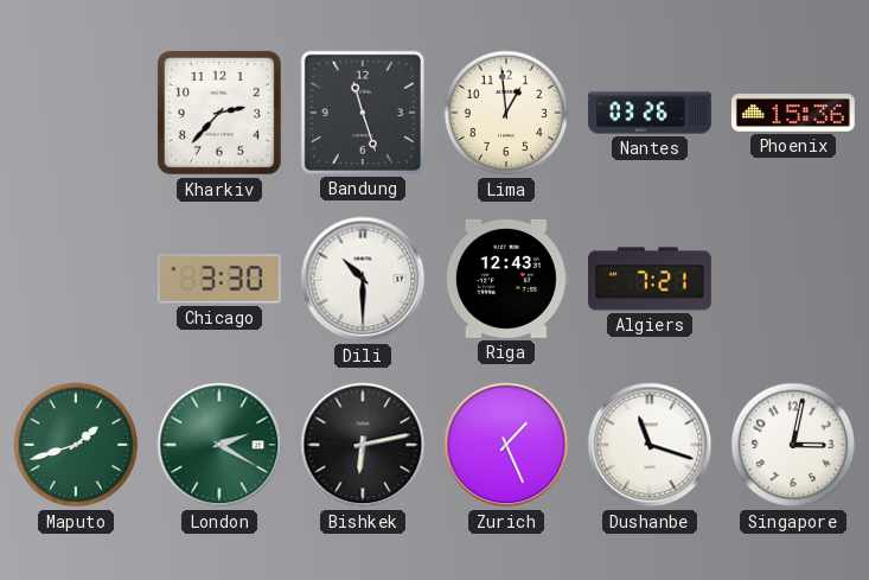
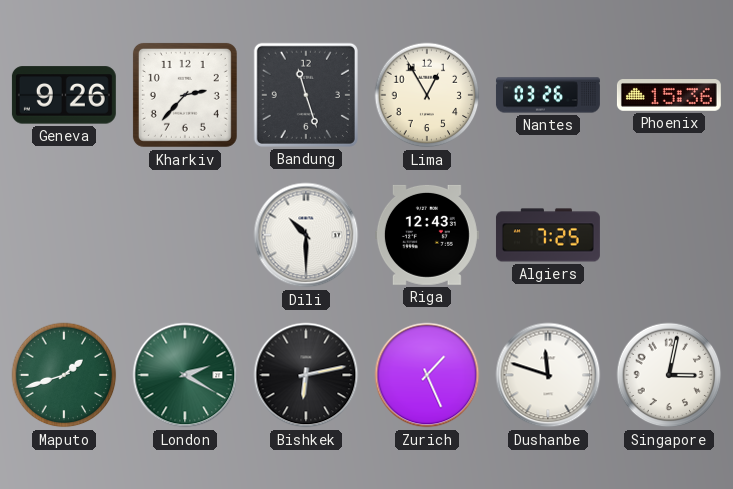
Geneva: none -> 9:26 (64, 95)
Lima: 12:59 -> 12:55 (427, 95)
Chicago: 3:30 -> none (219, 279)
Algiers: 7:21 -> 7:25 (548, 235)
Dushanbe: 11:18 -> 11:48 (548, 375)
